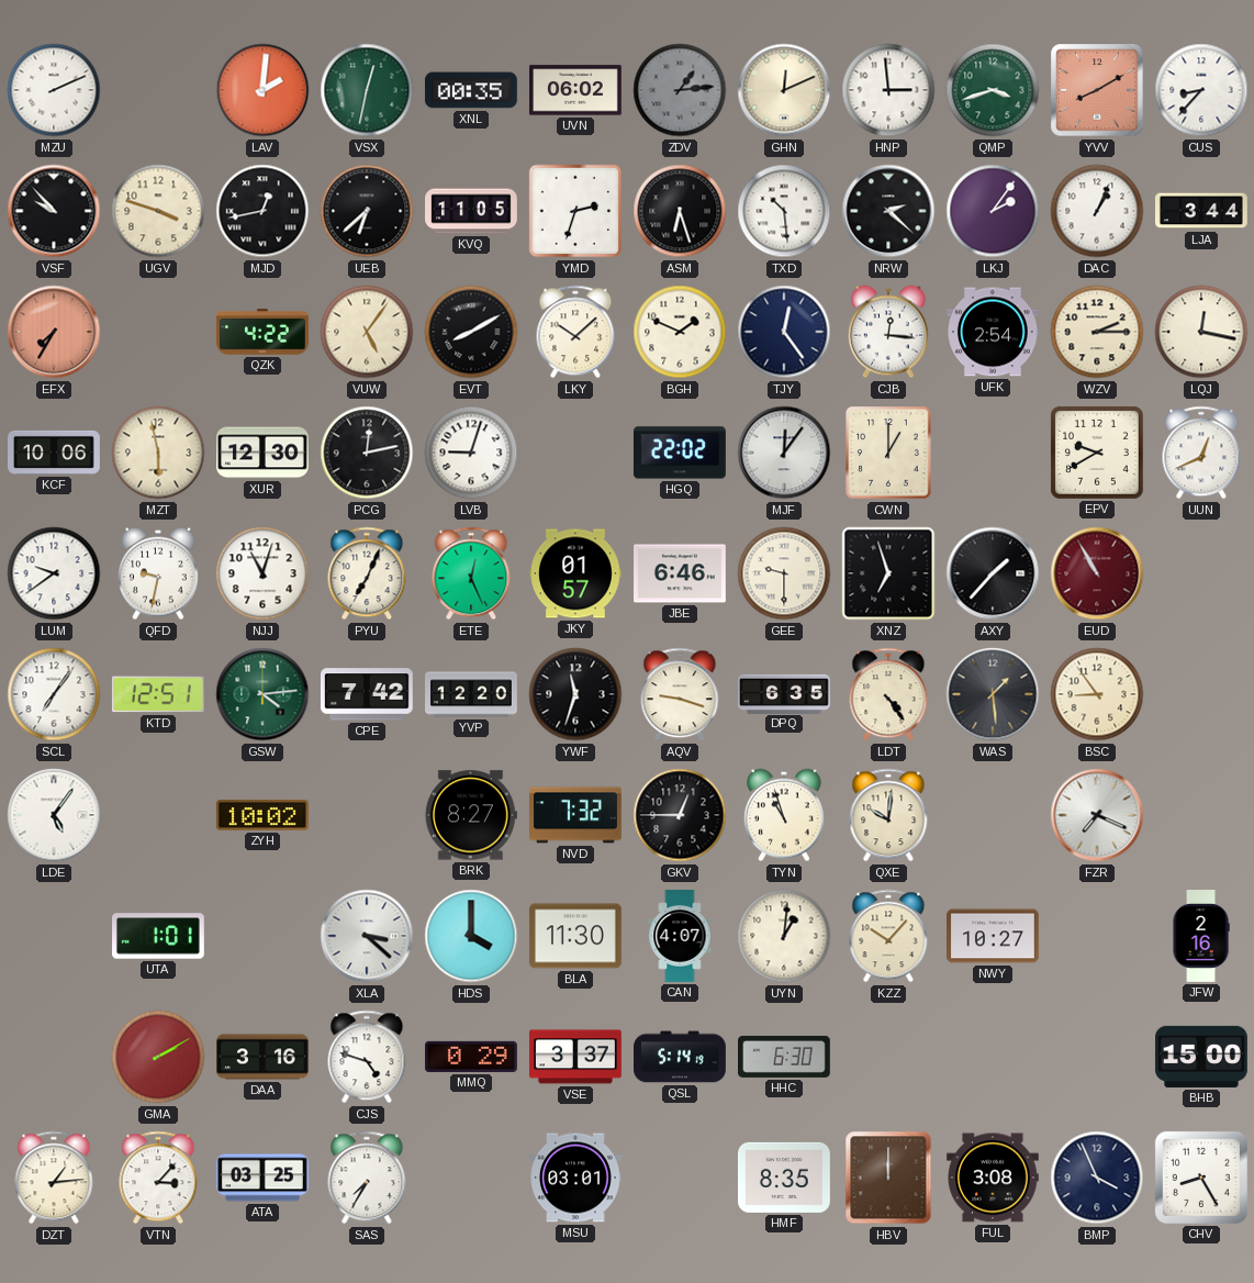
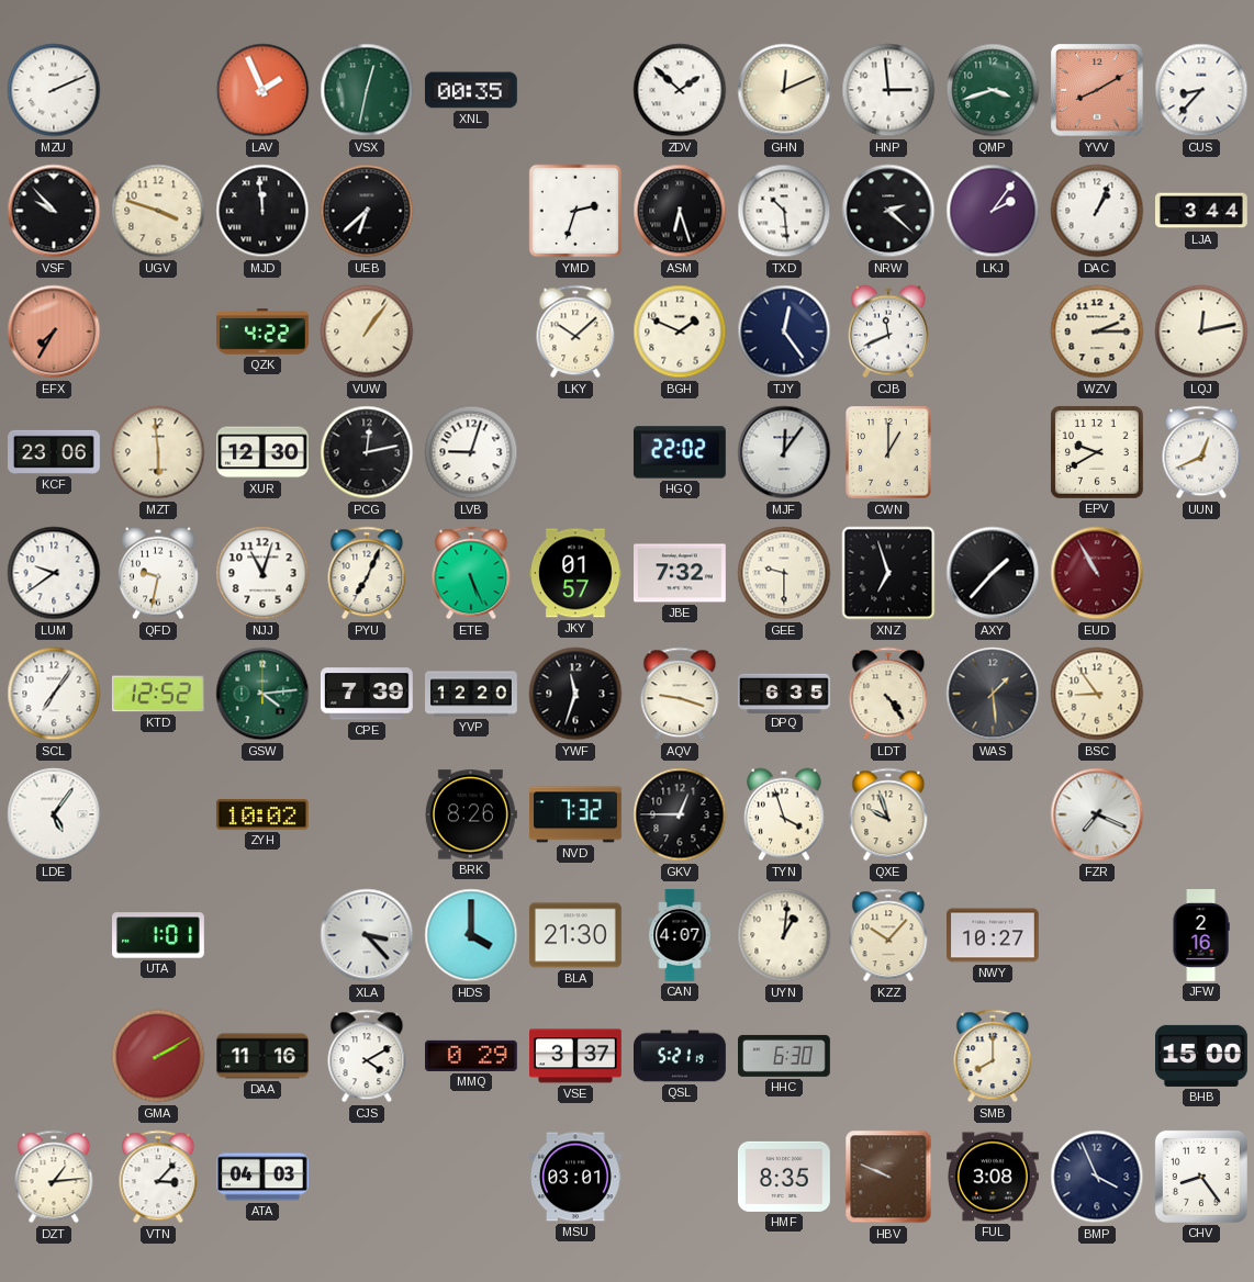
LAV: 2:01 -> 1:56 (262, 90)
UVN: 06:02 -> none (576, 90)
ZDV: 1:14 -> 1:52 (680, 90)
ZDV dial: grey -> white (680, 90)
MJD: 12:43 -> 11:59 (262, 211)
KVQ: 11:05 -> none (472, 211)
VUW: 5:06 -> 1:06 (367, 331)
EVT: 8:10 -> none (471, 332)
CJB: 12:16 -> 11:41 (888, 331)
UFK: 2:54 -> none (994, 332)
LQJ: 12:17 -> 12:13 (1201, 331)
KCF: 10:06 -> 23:06 (55, 452)
MZT: 5:58 -> 5:59 (158, 452)
ETE: 12:26 -> 5:26 (471, 573)
JBE: 6:46 -> 7:32 (681, 573)
KTD: 12:51 -> 12:52 (158, 694)
CPE: 7:42 -> 7:39 (367, 694)
BRK: 8:27 -> 8:26 (471, 814)
TYN: 10:57 -> 3:57 (784, 814)
QXE: 10:01 -> 9:57 (888, 814)
XLA: 3:22 -> 3:23 (367, 935)
BLA: 11:30 -> 21:30 (575, 935)
DAA: 3:16 -> 11:16 (264, 1056)
CJS: 4:48 -> 4:10 (367, 1056)
QSL: 5:14 -> 5:21 (681, 1056)
SMB: none -> 8:00 (993, 1056)
ATA: 03:25 -> 04:03 (264, 1177)
SAS: 7:35 -> none (367, 1178)
HBV: 12:00 -> 9:49 (888, 1177)
CHV: 8:25 -> 8:24 (1201, 1177)
